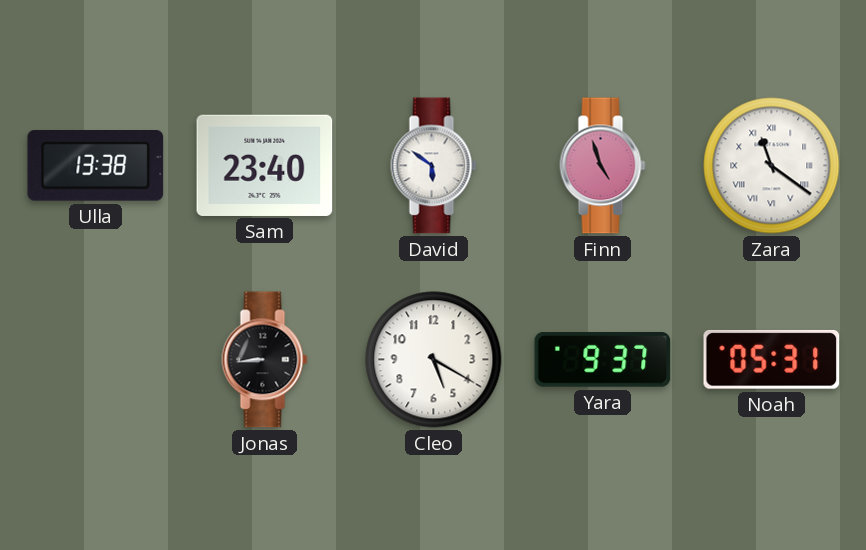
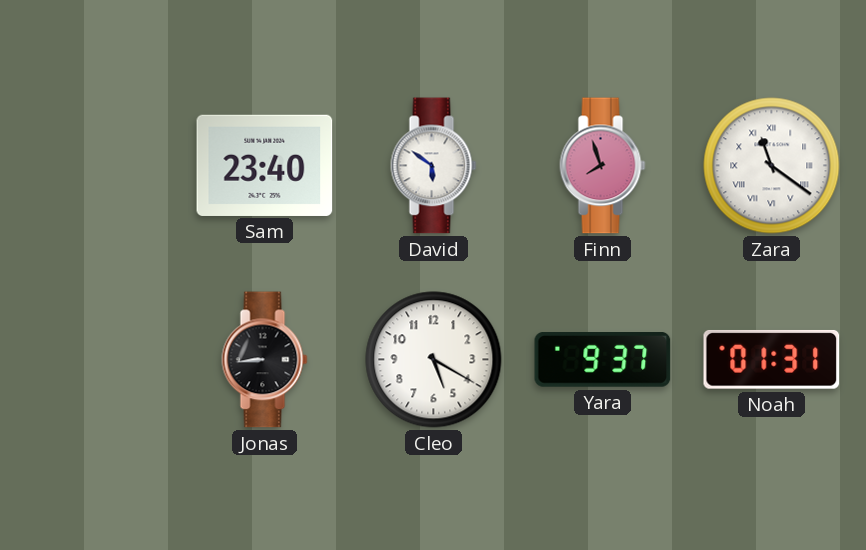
Ulla: 13:38 -> none (96, 166)
Finn: 4:57 -> 7:57 (603, 166)
Noah: 05:31 -> 01:31 (772, 359)
